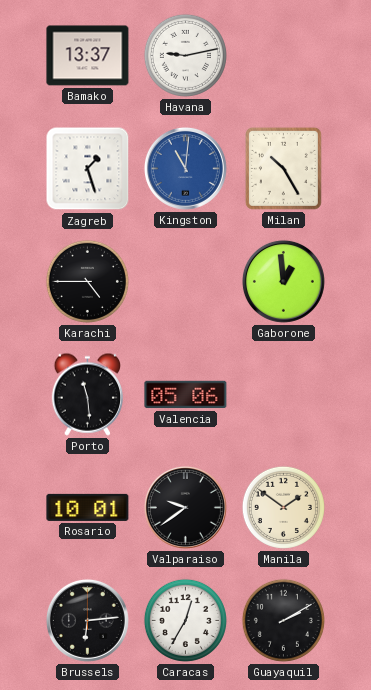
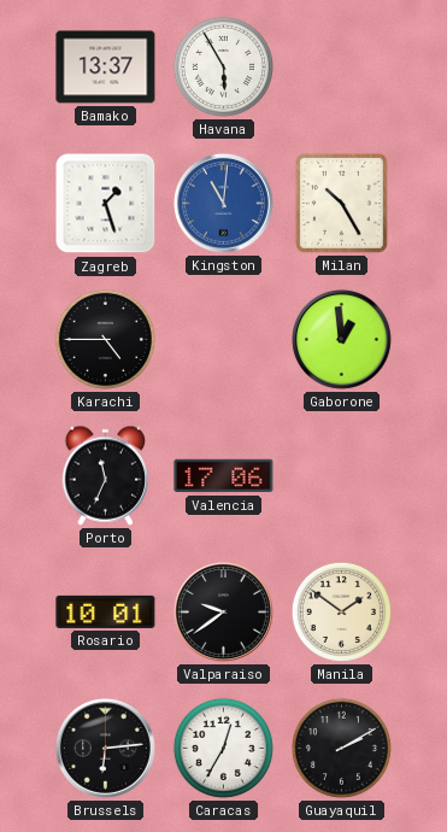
Havana: 9:13 -> 5:55 (223, 66)
Porto: 11:29 -> 11:34 (105, 475)
Valencia: 05:06 -> 17:06 (224, 476)
